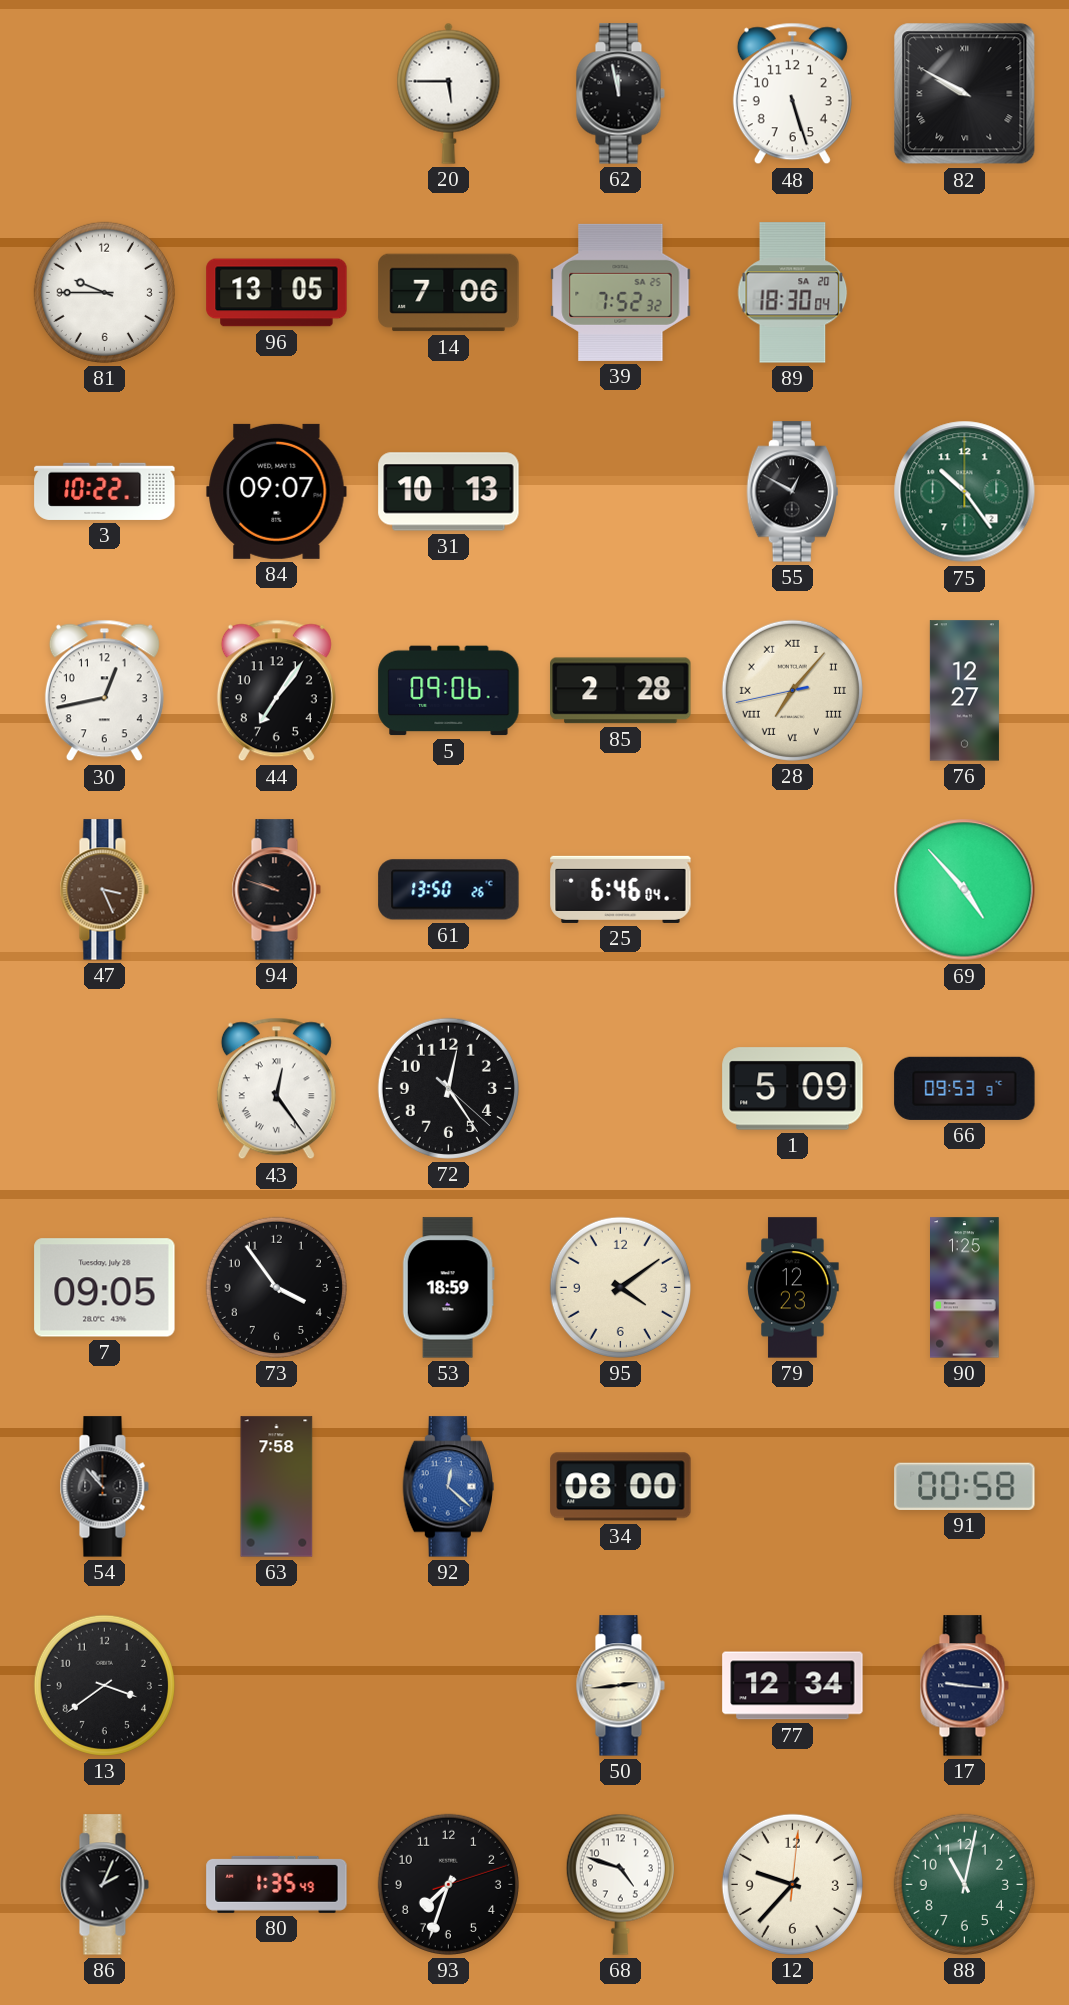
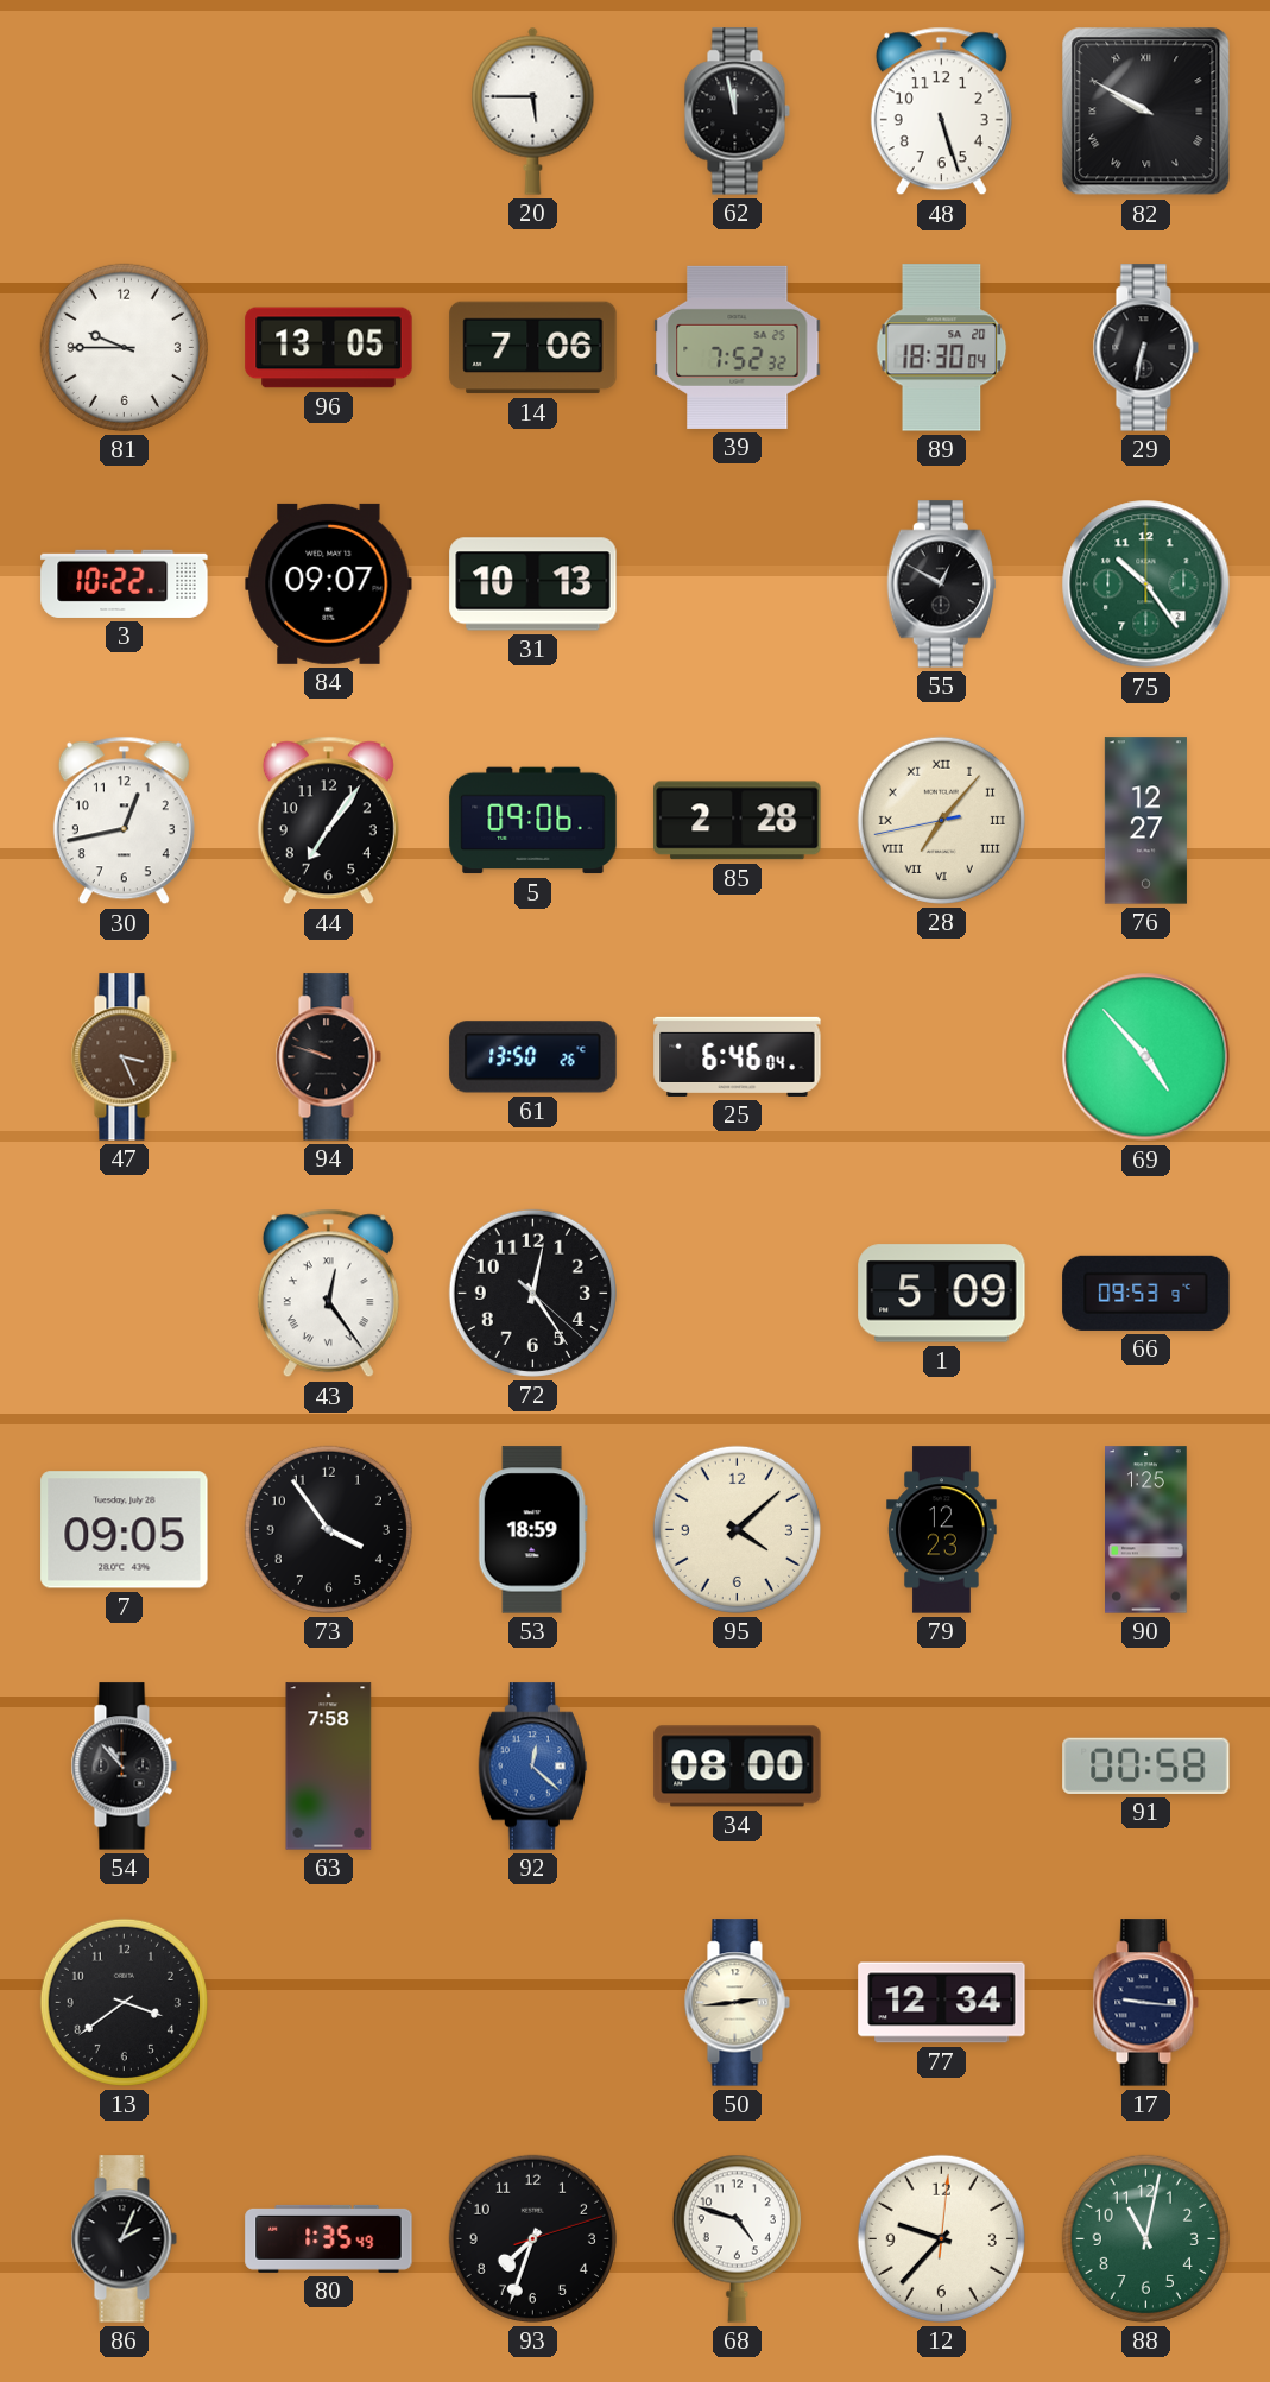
29: none -> 6:32 (1145, 348)
95: 4:09 -> 4:08 (737, 1529)
